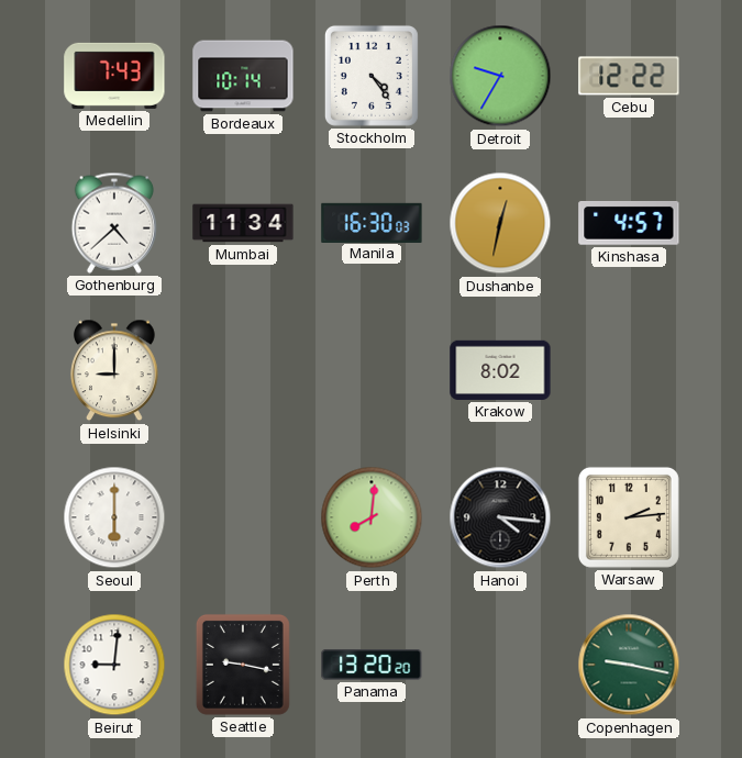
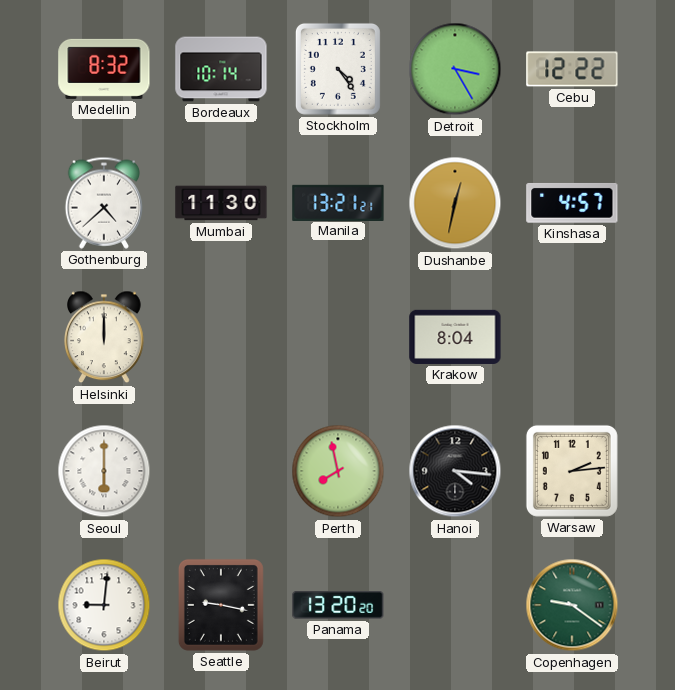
Medellin: 7:43 -> 8:32 (104, 69)
Detroit: 9:35 -> 3:25 (455, 69)
Mumbai: 11:34 -> 11:30 (221, 203)
Manila: 16:30 -> 13:21 (338, 202)
Helsinki: 9:00 -> 12:00 (105, 337)
Krakow: 8:02 -> 8:04 (455, 337)
Perth: 8:01 -> 7:58 (338, 471)
Copenhagen: 9:17 -> 9:21 (572, 605)
